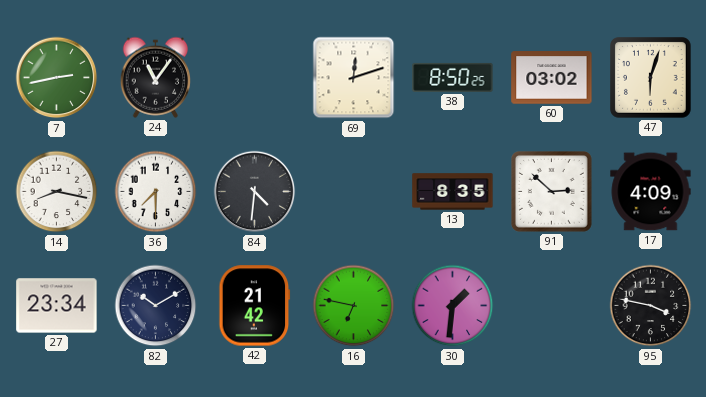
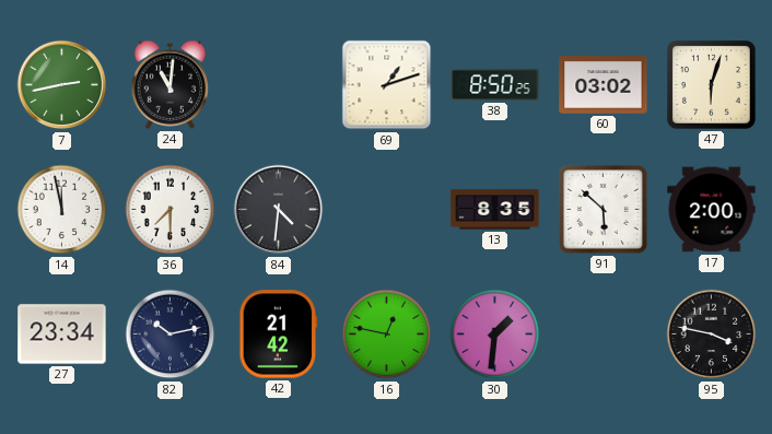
24: 11:06 -> 11:01 (171, 84)
69: 12:12 -> 1:12 (387, 85)
14: 8:17 -> 11:58 (62, 210)
91: 2:52 -> 5:52 (604, 210)
17: 4:09 -> 2:00 (712, 210)
82: 10:10 -> 10:13 (171, 335)
16: 6:47 -> 12:47 (387, 335)
